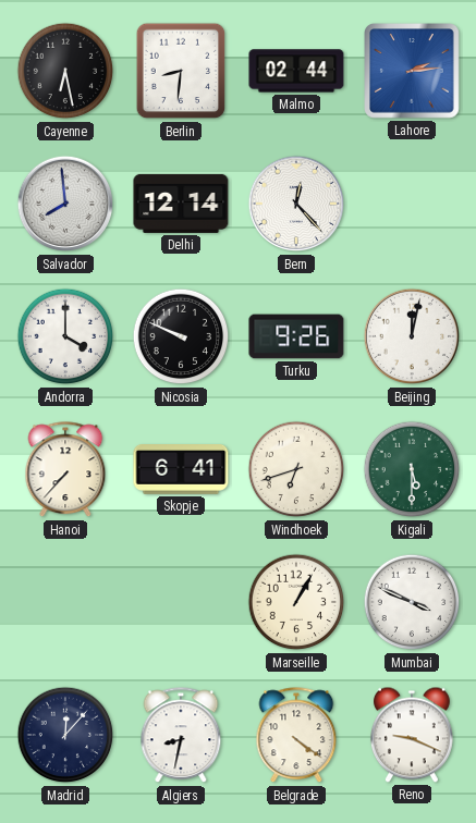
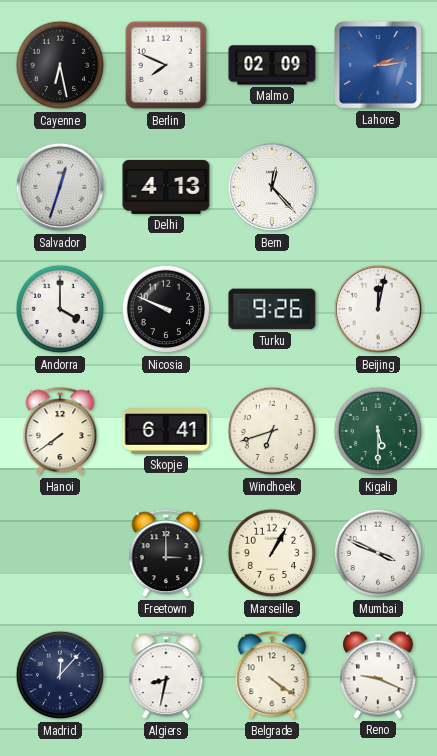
Berlin: 8:31 -> 7:49 (166, 65)
Malmo: 02:44 -> 02:09 (272, 65)
Salvador: 7:59 -> 12:33 (60, 187)
Delhi: 12:14 -> 4:13 (166, 187)
Hanoi: 7:37 -> 7:39 (60, 432)
Freetown: none -> 3:00 (166, 554)
